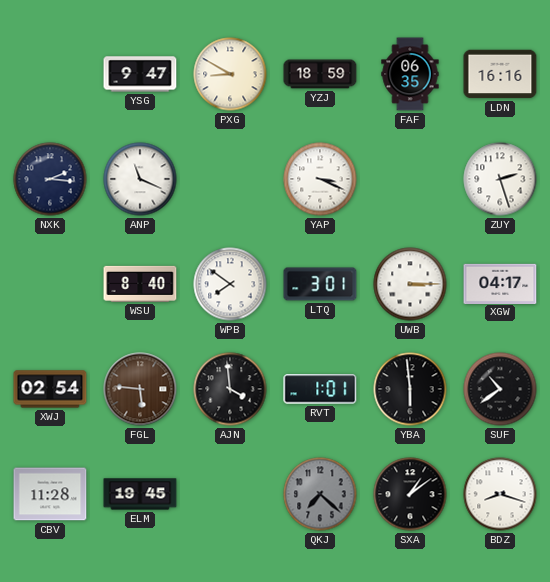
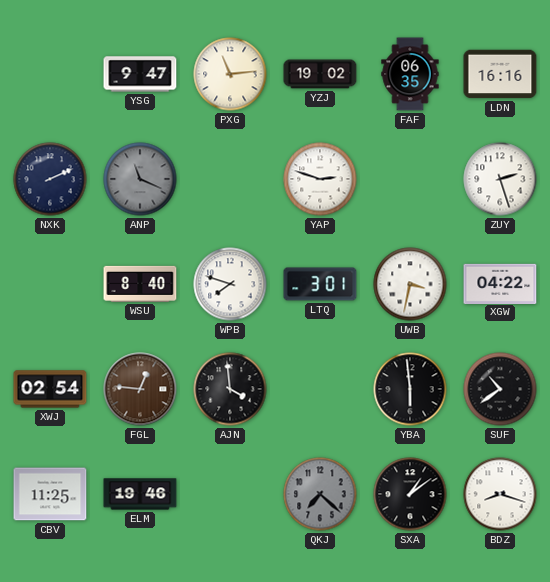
PXG: 8:50 -> 11:14 (230, 74)
YZJ: 18:59 -> 19:02 (320, 74)
NXK: 2:16 -> 2:11 (50, 179)
ANP dial: white -> grey (140, 179)
YAP: 3:19 -> 2:48 (320, 179)
WPB: 7:51 -> 7:48 (230, 284)
UWB: 3:15 -> 3:32 (410, 284)
XGW: 04:17 -> 04:22 (500, 283)
FGL: 5:46 -> 12:46 (140, 389)
RVT: 1:01 -> none (320, 389)
CBV: 11:28 -> 11:25 (50, 494)
ELM: 19:45 -> 19:46 (140, 494)
